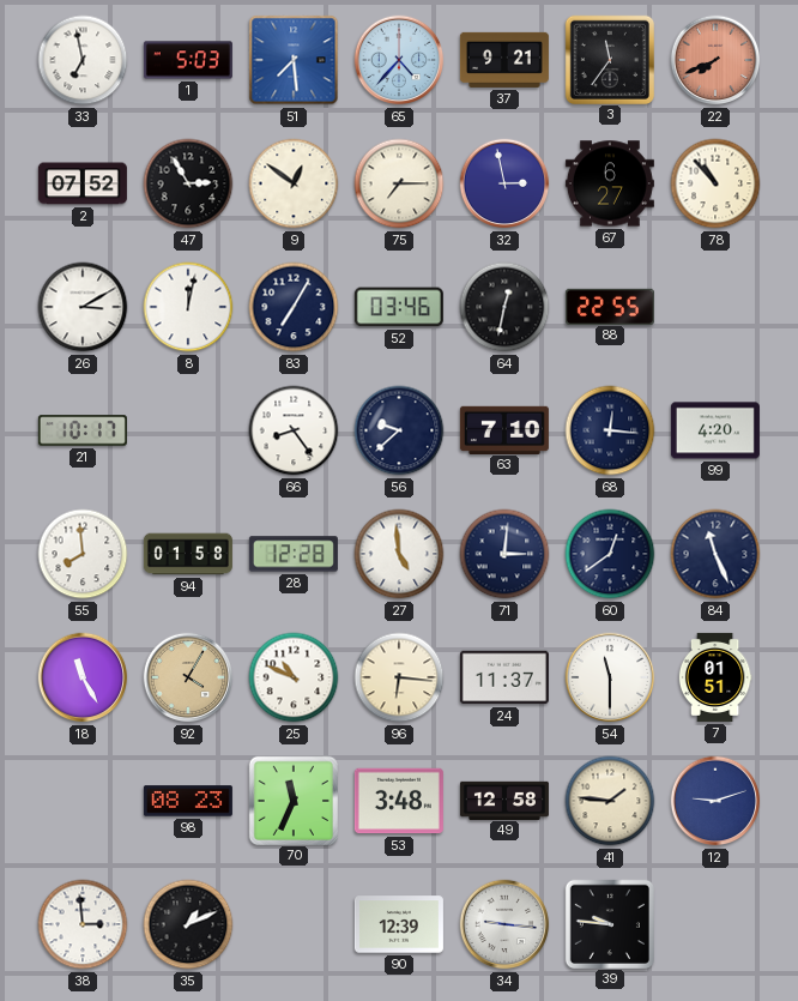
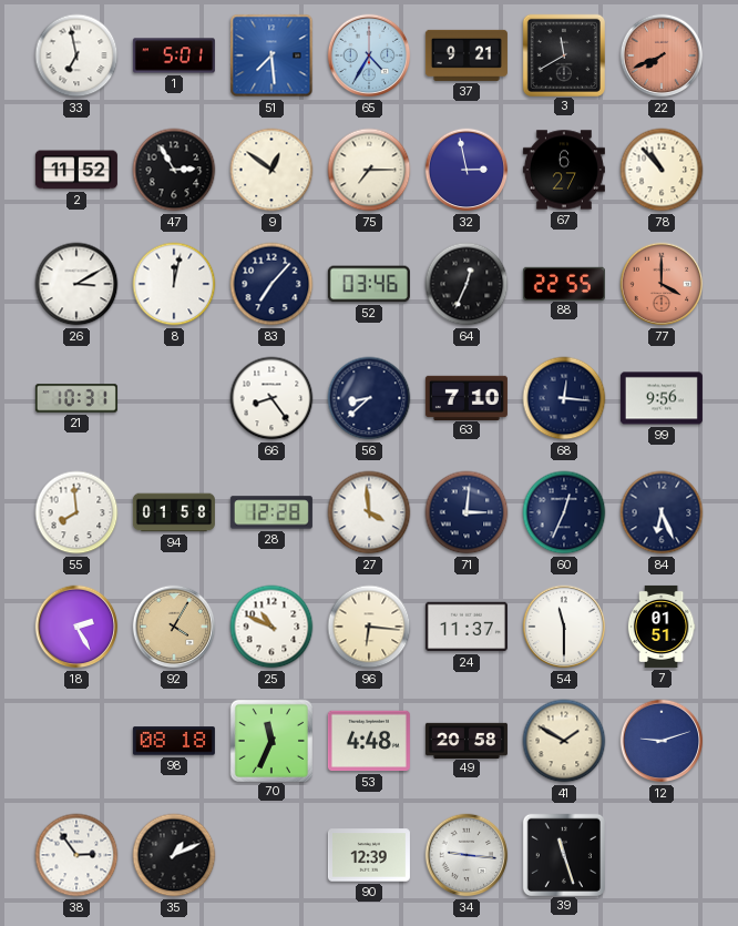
1: 5:03 -> 5:01 (174, 55)
65: 4:37 -> 4:35 (369, 55)
3: 11:36 -> 11:40 (563, 54)
2: 07:52 -> 11:52 (76, 170)
83: 7:05 -> 7:07 (271, 284)
64: 12:32 -> 12:34 (467, 284)
77: none -> 4:00 (662, 284)
21: 10:17 -> 10:31 (76, 398)
56: 9:38 -> 8:38 (369, 398)
99: 4:20 -> 9:56 (662, 398)
27: 4:59 -> 3:59 (369, 512)
60: 12:39 -> 12:34 (564, 512)
84: 11:26 -> 6:26 (662, 512)
18: 11:25 -> 2:25 (76, 627)
98: 08:23 -> 08:18 (174, 741)
53: 3:48 -> 4:48 (369, 741)
49: 12:58 -> 20:58 (467, 740)
41: 1:46 -> 1:50 (564, 741)
38: 2:59 -> 2:54 (76, 855)
39: 9:46 -> 11:27 (563, 854)
